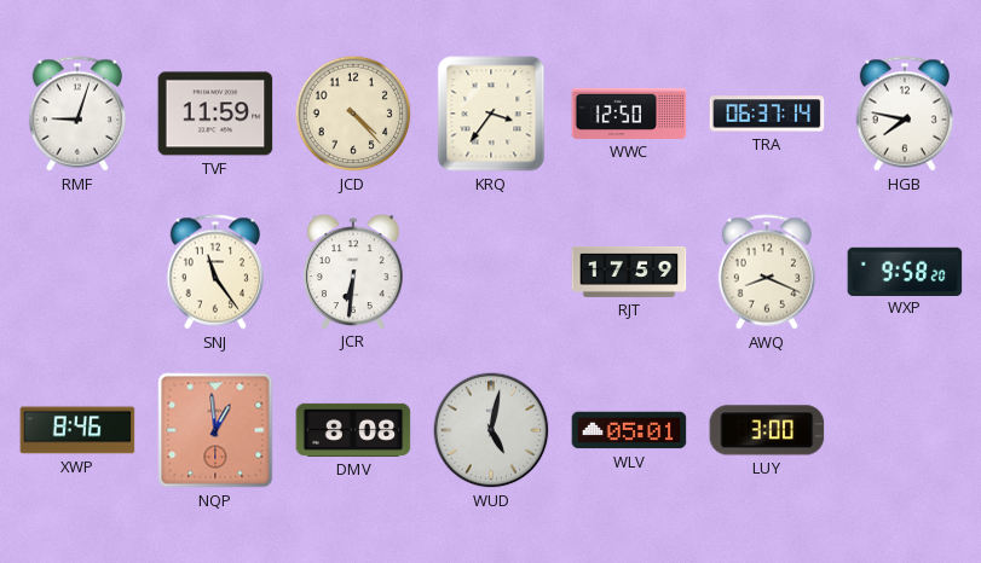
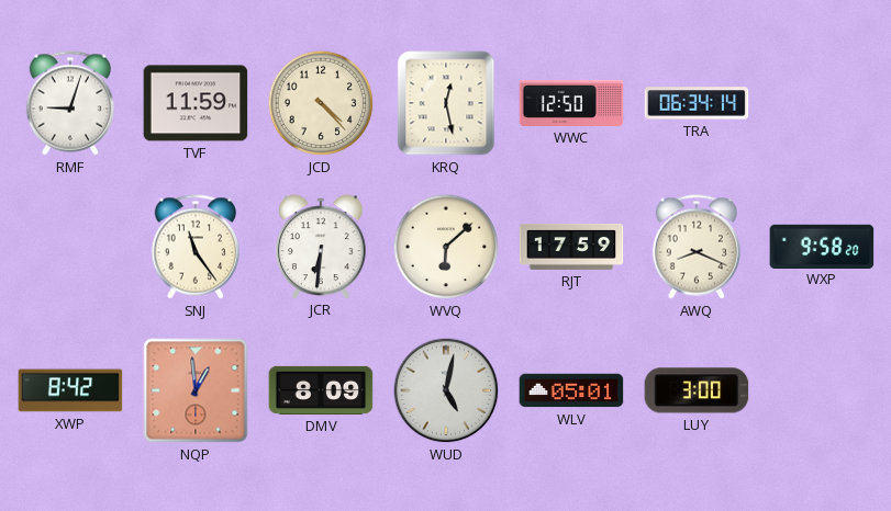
KRQ: 3:36 -> 12:28 (446, 103)
TRA: 06:37 -> 06:34 (697, 103)
HGB: 7:47 -> none (904, 114)
WVQ: none -> 6:08 (446, 247)
XWP: 8:46 -> 8:42 (70, 390)
DMV: 8:08 -> 8:09 (321, 390)
